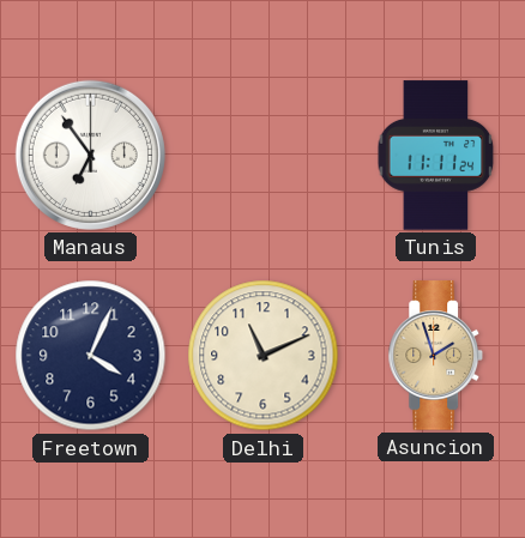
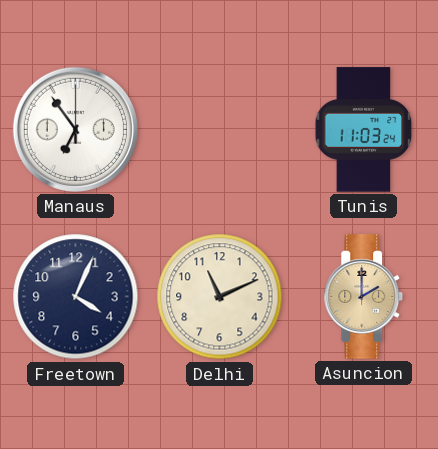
Tunis: 11:11 -> 11:03 (364, 130)
Asuncion: 1:57 -> 2:00 (364, 297)
